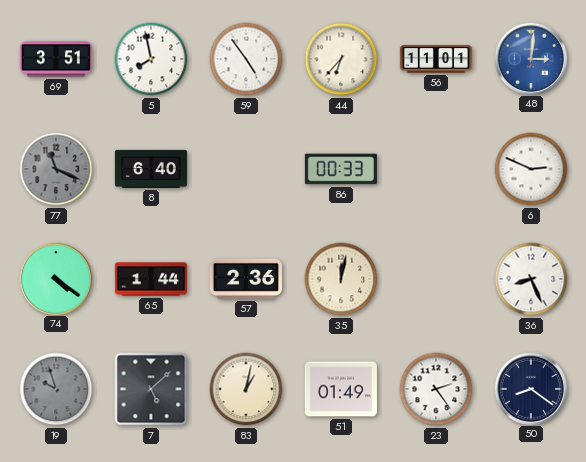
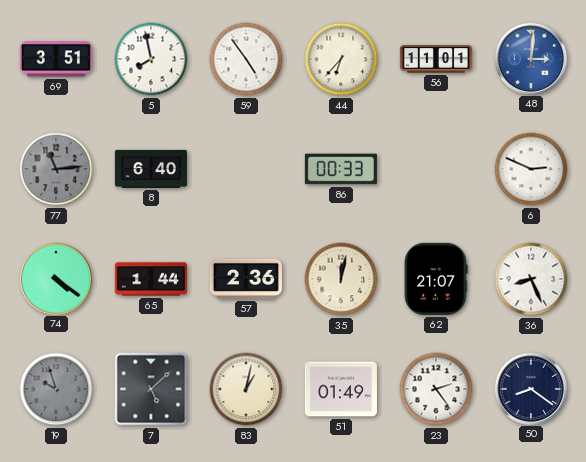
77: 11:19 -> 11:14 (56, 169)
62: none -> 21:07 (436, 279)
